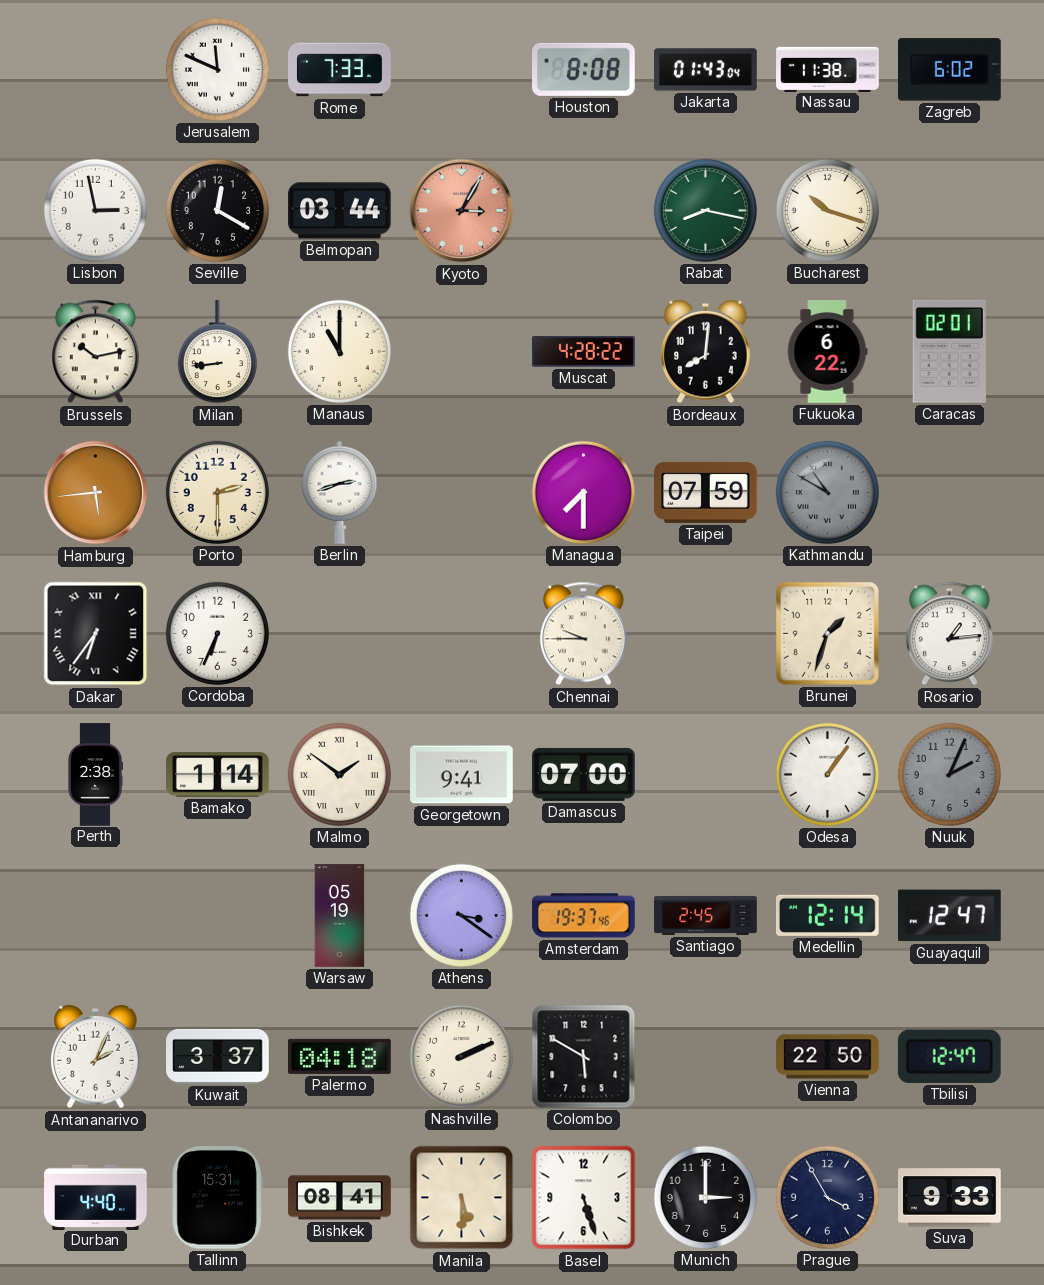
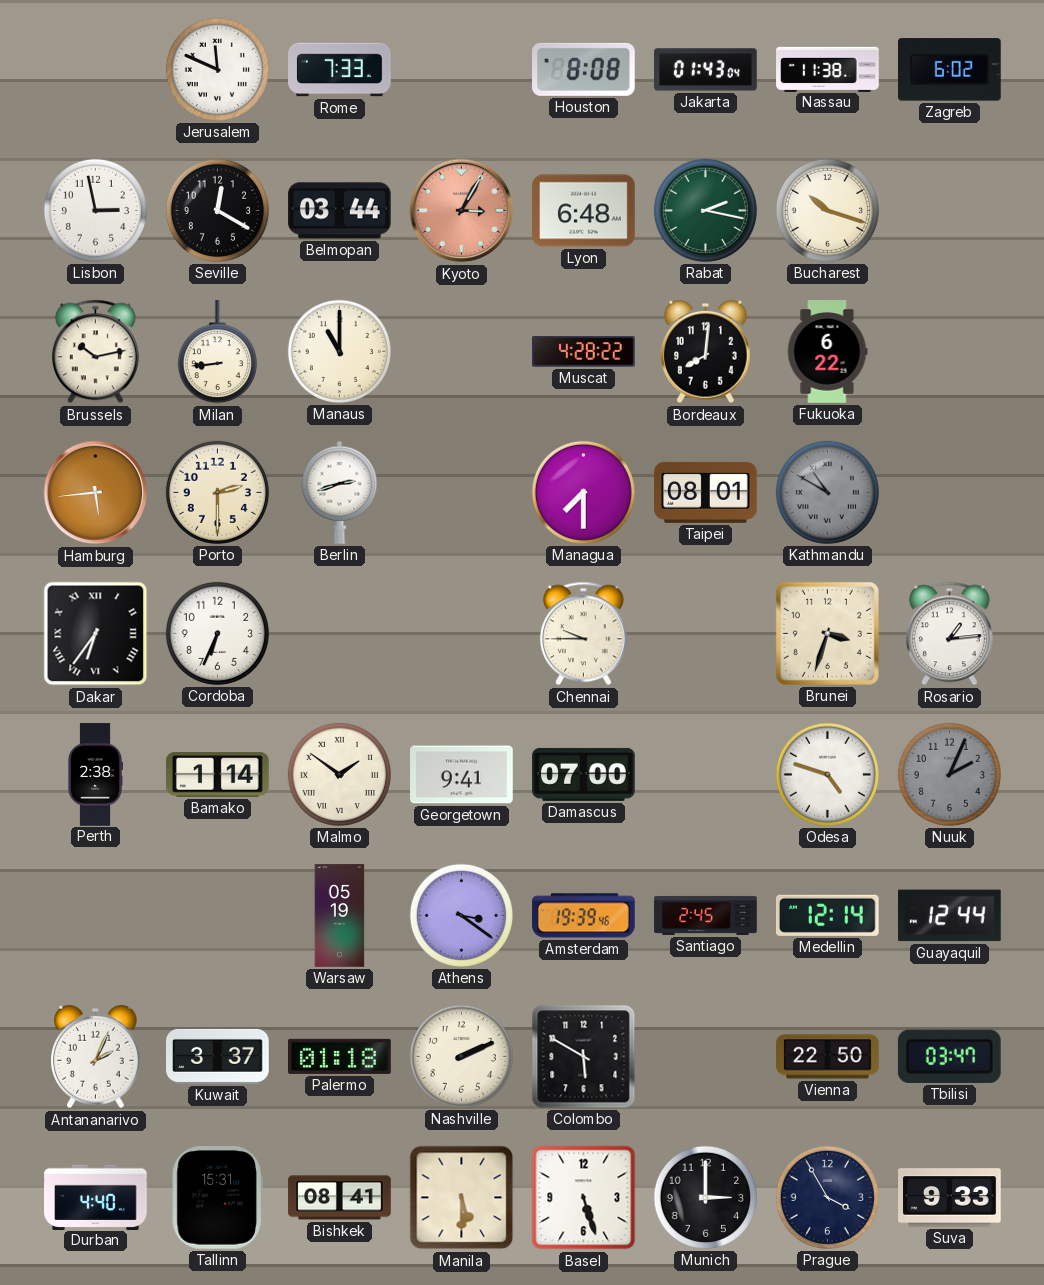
Lyon: none -> 6:48 (584, 211)
Rabat: 8:17 -> 2:17 (705, 210)
Caracas: 02:01 -> none (949, 351)
Taipei: 07:59 -> 08:01 (706, 492)
Brunei: 1:33 -> 3:33 (827, 633)
Odesa: 1:06 -> 4:48 (827, 774)
Amsterdam: 19:37 -> 19:39 (584, 916)
Guayaquil: 12:47 -> 12:44 (950, 916)
Palermo: 04:18 -> 01:18 (340, 1056)
Tbilisi: 12:47 -> 03:47 (949, 1056)
